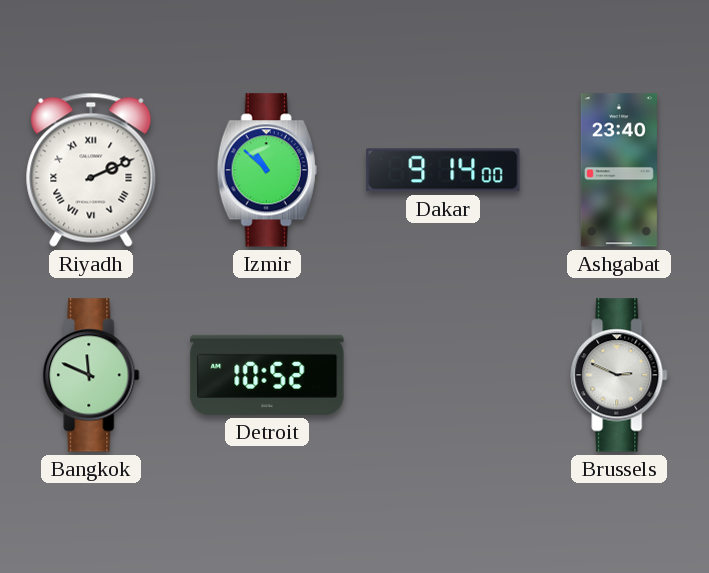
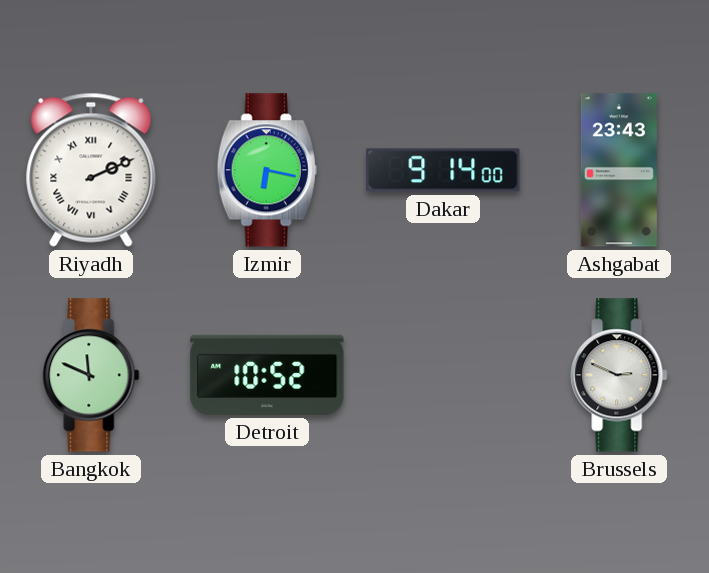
Izmir: 10:52 -> 6:17 (267, 170)
Ashgabat: 23:40 -> 23:43 (619, 170)
